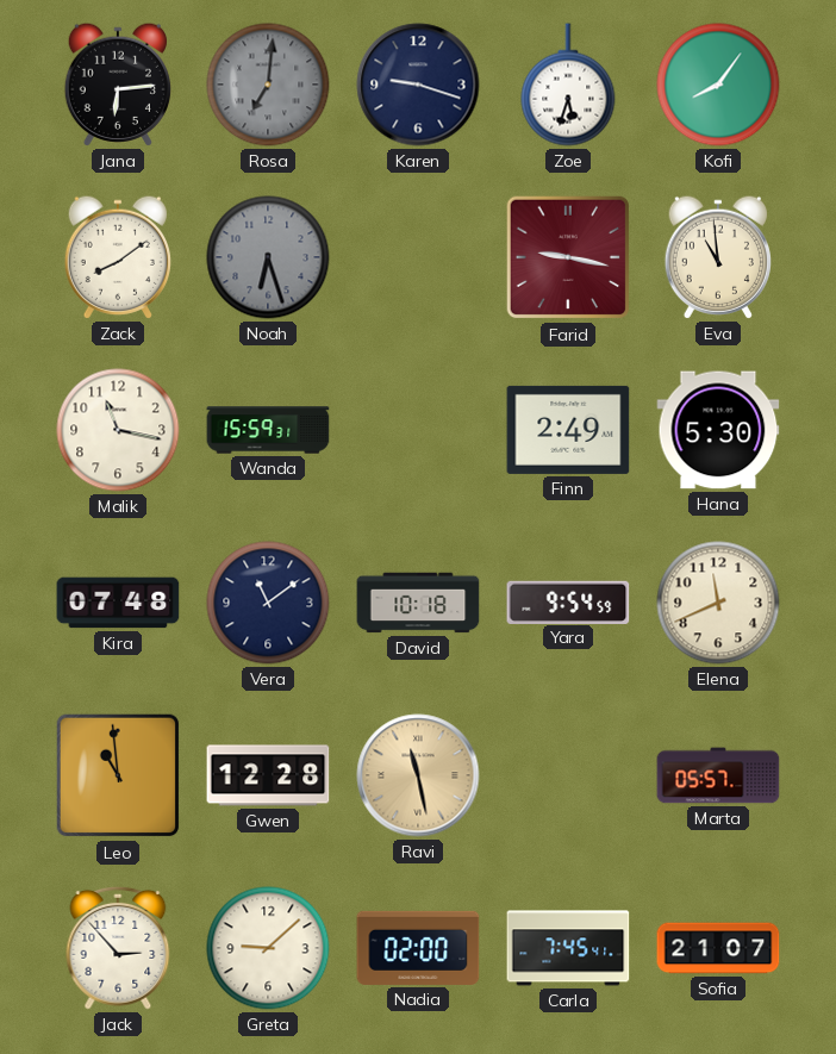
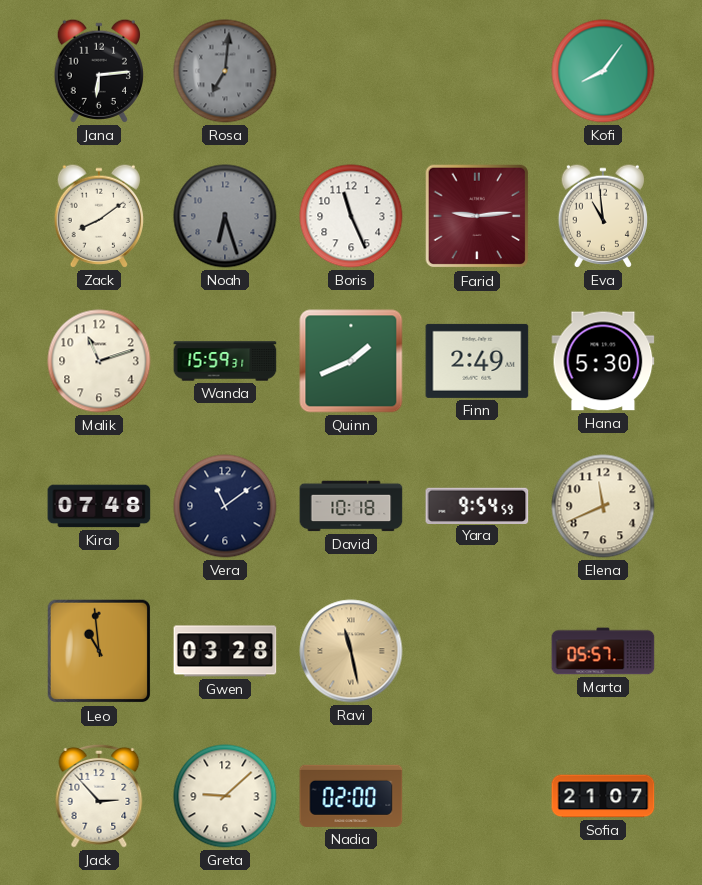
Karen: 9:18 -> none (418, 85)
Zoe: 5:33 -> none (568, 85)
Boris: none -> 11:26 (351, 216)
Farid: 9:17 -> 9:14 (477, 216)
Malik: 11:17 -> 11:12 (99, 361)
Quinn: none -> 1:41 (351, 361)
Gwen: 12:28 -> 03:28 (225, 651)
Carla: 7:45 -> none (568, 948)
